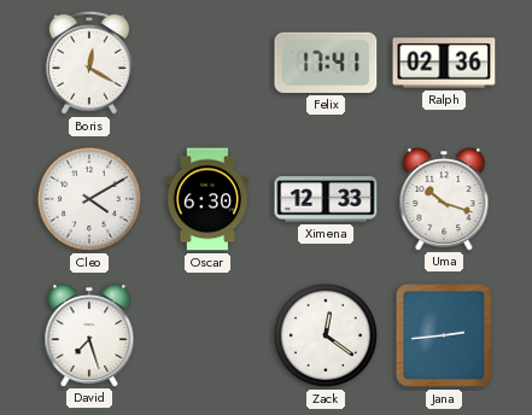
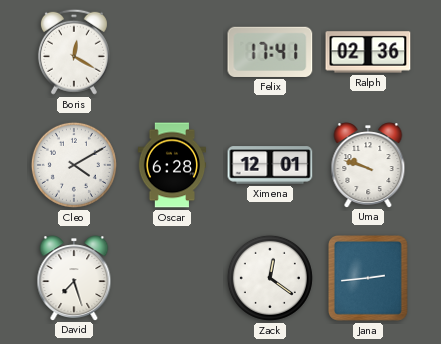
Oscar: 6:30 -> 6:28 (172, 165)
Ximena: 12:33 -> 12:01 (270, 165)
Uma: 10:18 -> 9:48 (368, 165)
